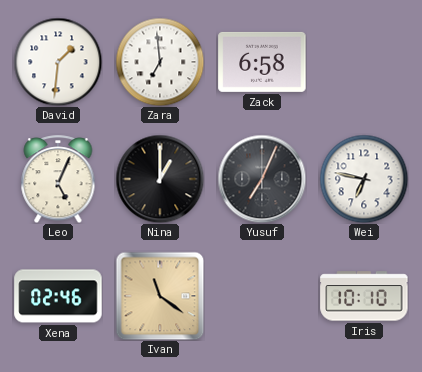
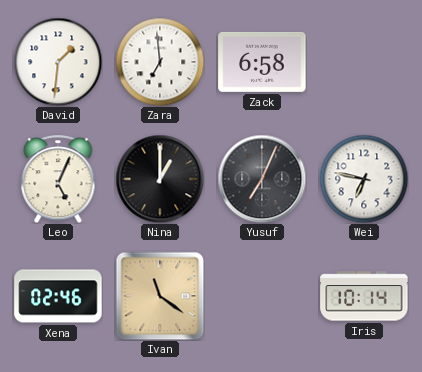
Iris: 10:10 -> 10:14 (364, 296)
